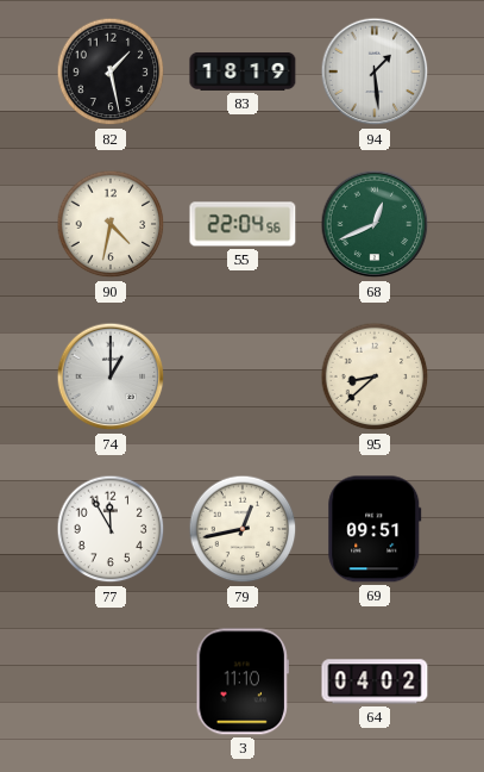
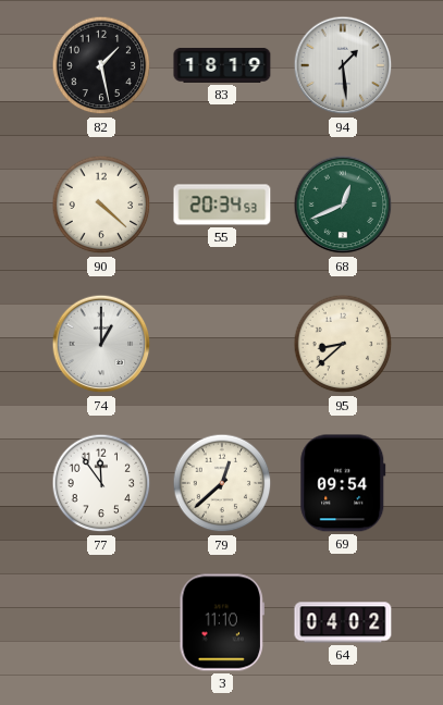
90: 4:32 -> 4:22 (101, 205)
55: 22:04 -> 20:34 (222, 205)
77: 11:55 -> 11:54 (101, 483)
79: 12:43 -> 12:38 (222, 483)
69: 09:51 -> 09:54 (343, 483)
